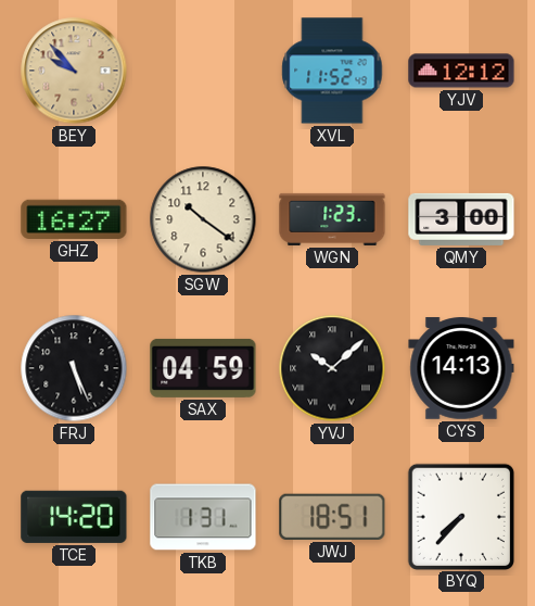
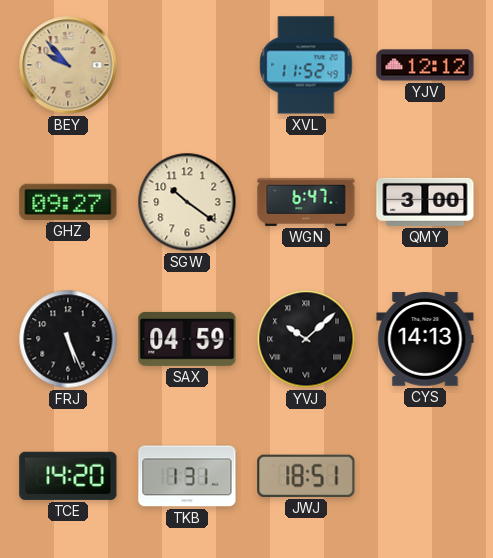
GHZ: 16:27 -> 09:27 (68, 202)
WGN: 1:23 -> 6:47 (306, 202)
BYQ: 7:37 -> none (460, 516)
